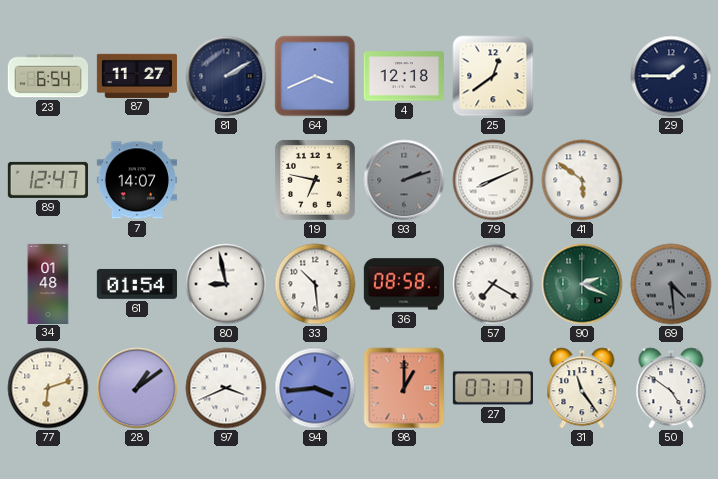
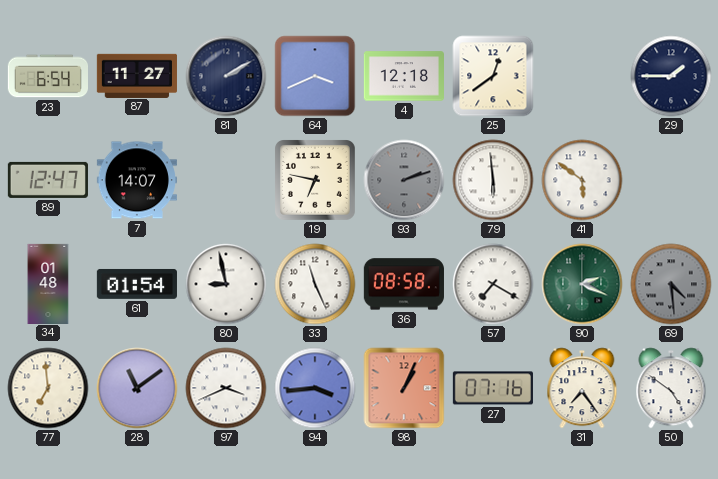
79: 8:11 -> 5:59 (493, 180)
33: 10:29 -> 11:26 (315, 284)
77: 6:12 -> 6:59 (48, 388)
28: 1:09 -> 11:09 (137, 388)
98: 1:00 -> 1:04 (404, 388)
27: 07:17 -> 07:16 (493, 388)
31: 11:24 -> 7:24 (582, 388)
